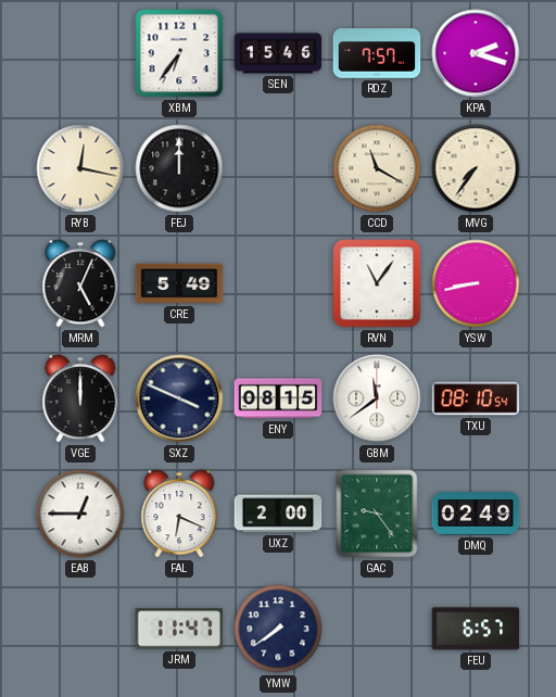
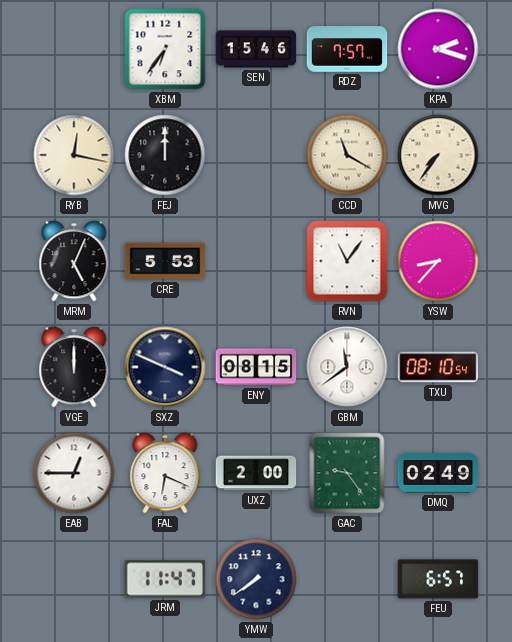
CRE: 5:49 -> 5:53 (165, 261)
YSW: 8:43 -> 8:37 (438, 261)
